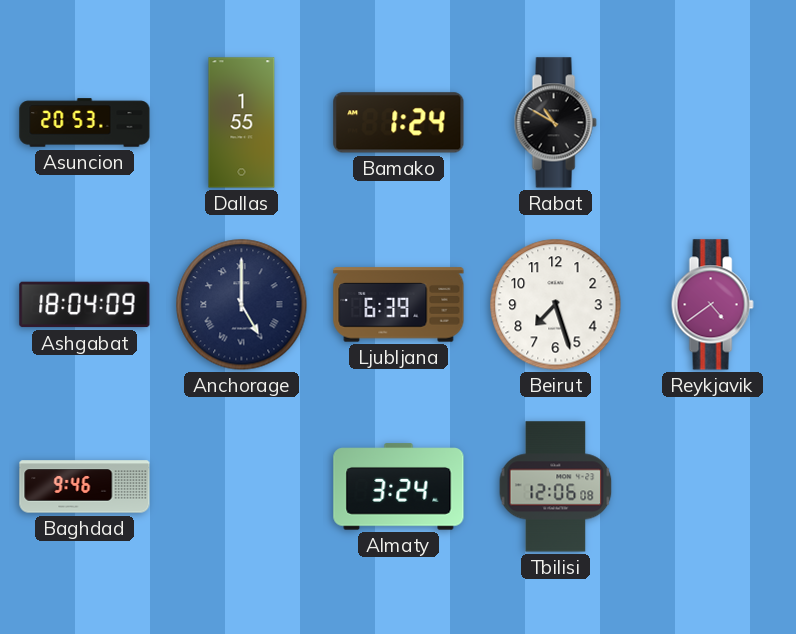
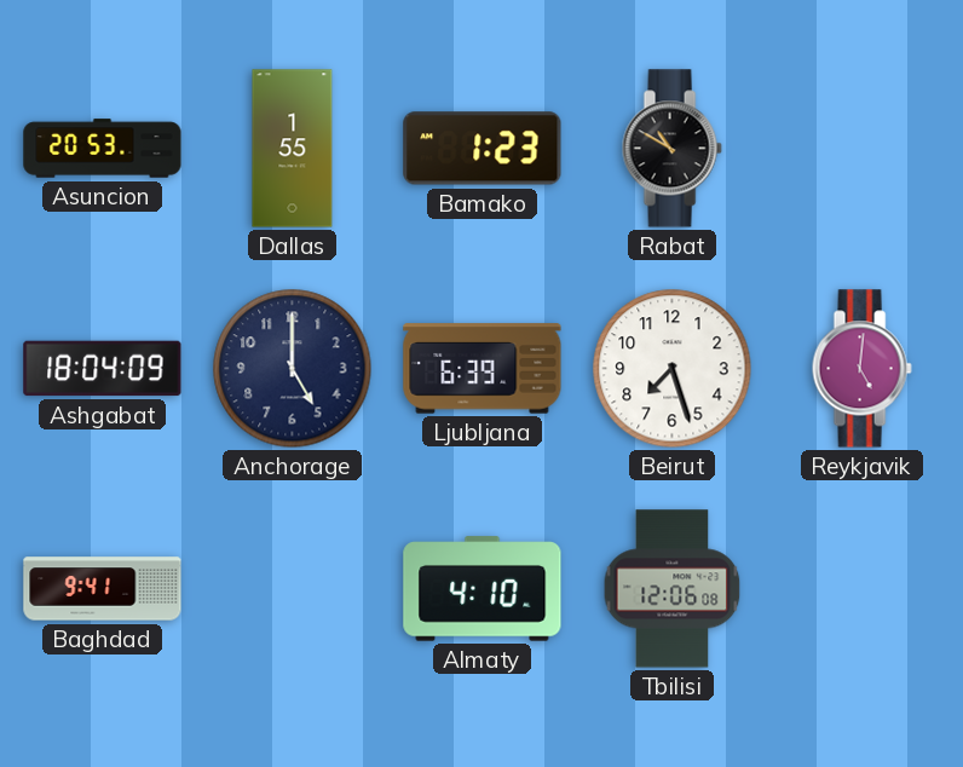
Bamako: 1:24 -> 1:23 (483, 149)
Anchorage numerals: Roman -> Arabic (293, 369)
Reykjavik: 4:39 -> 5:01 (861, 369)
Baghdad: 9:46 -> 9:41 (103, 589)
Almaty: 3:24 -> 4:10 (483, 589)
